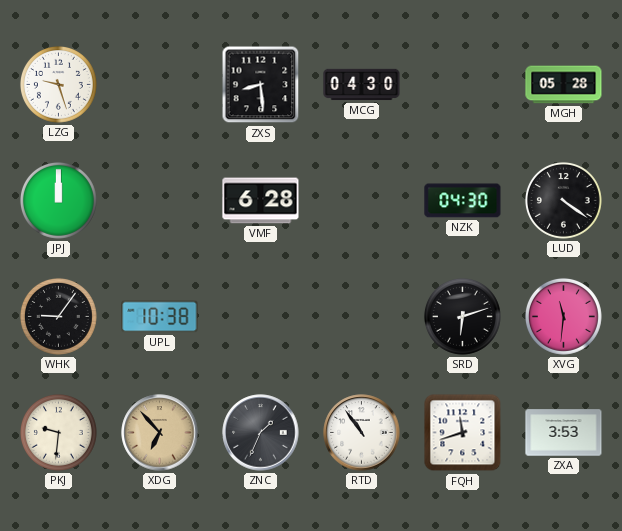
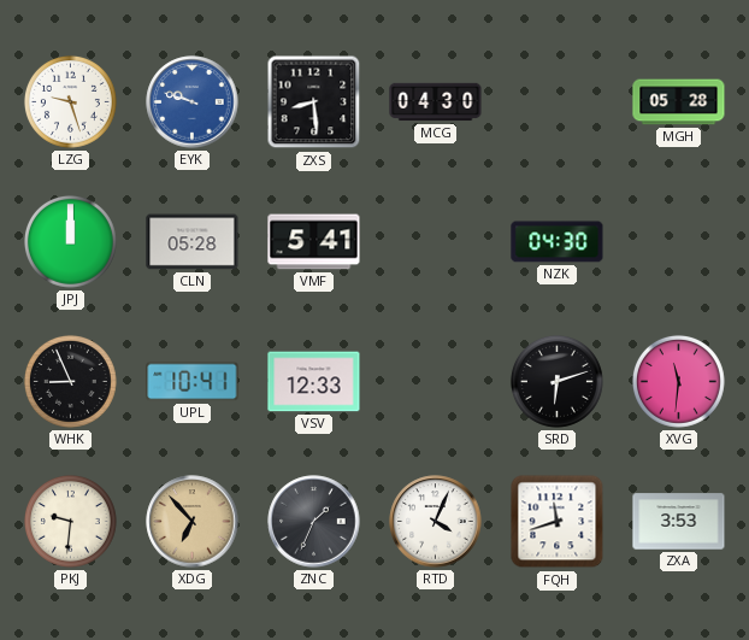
EYK: none -> 9:48 (193, 102)
CLN: none -> 05:28 (193, 242)
VMF: 6:28 -> 5:41 (314, 242)
LUD: 4:21 -> none (563, 200)
WHK: 9:06 -> 8:56 (70, 381)
UPL: 10:38 -> 10:41 (193, 382)
VSV: none -> 12:33 (314, 382)
RTD: 10:54 -> 4:04 (436, 522)
